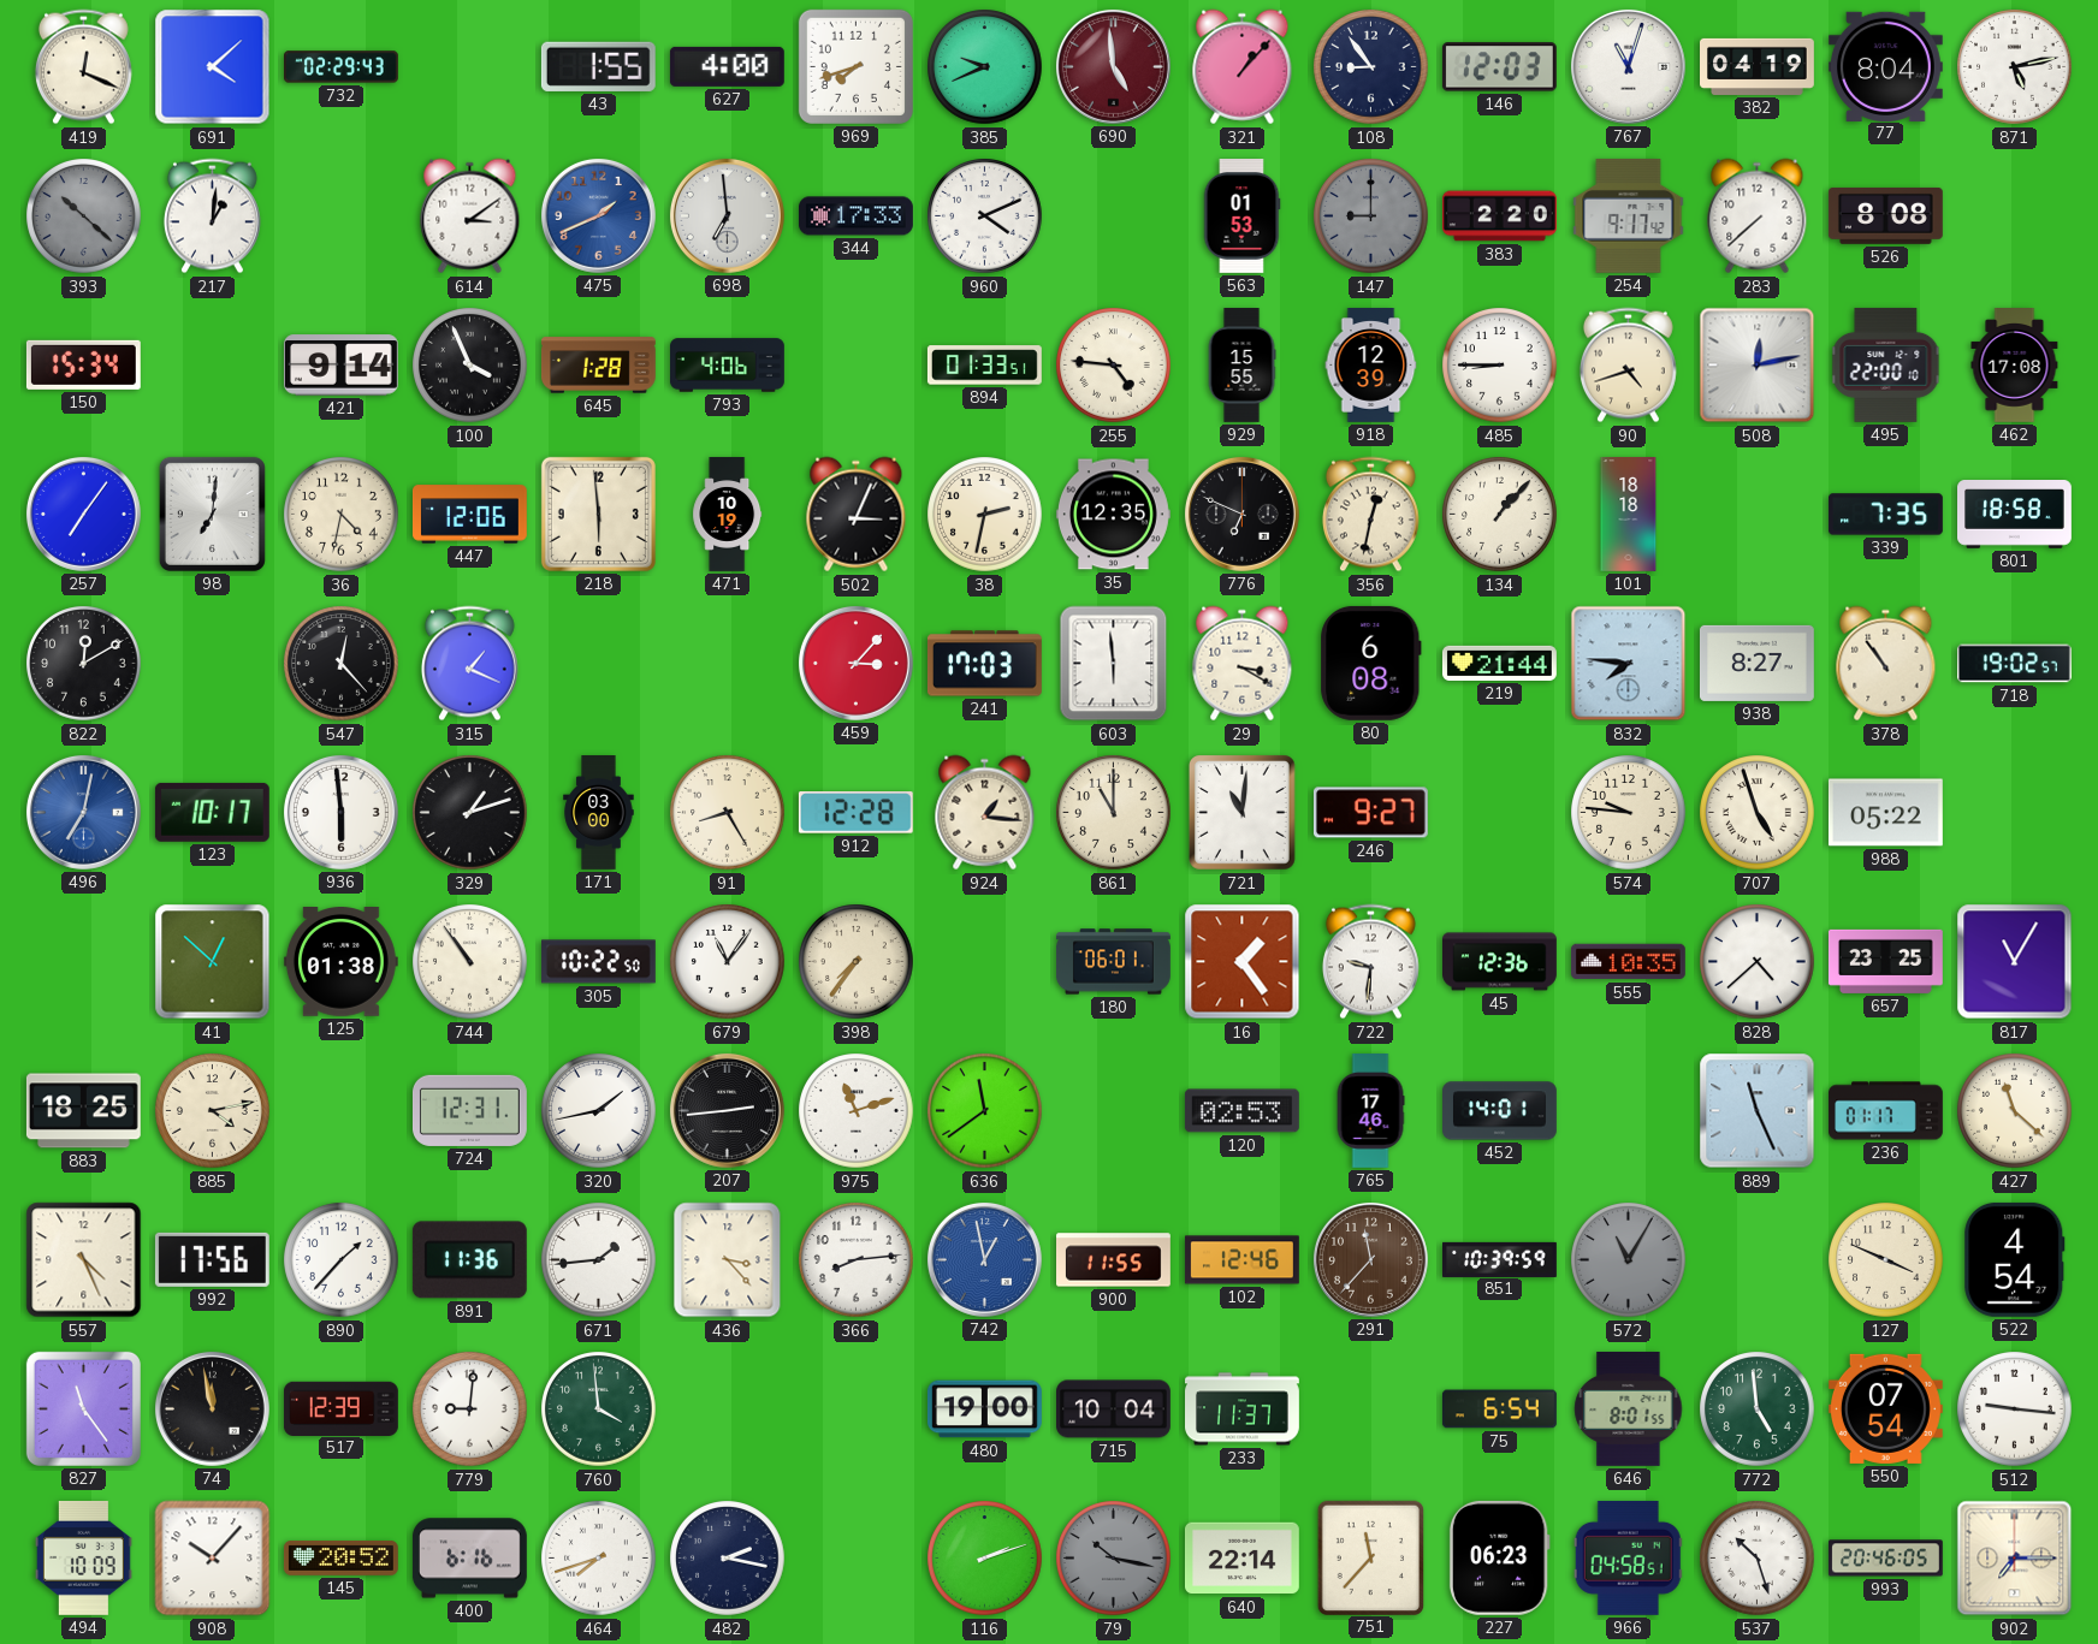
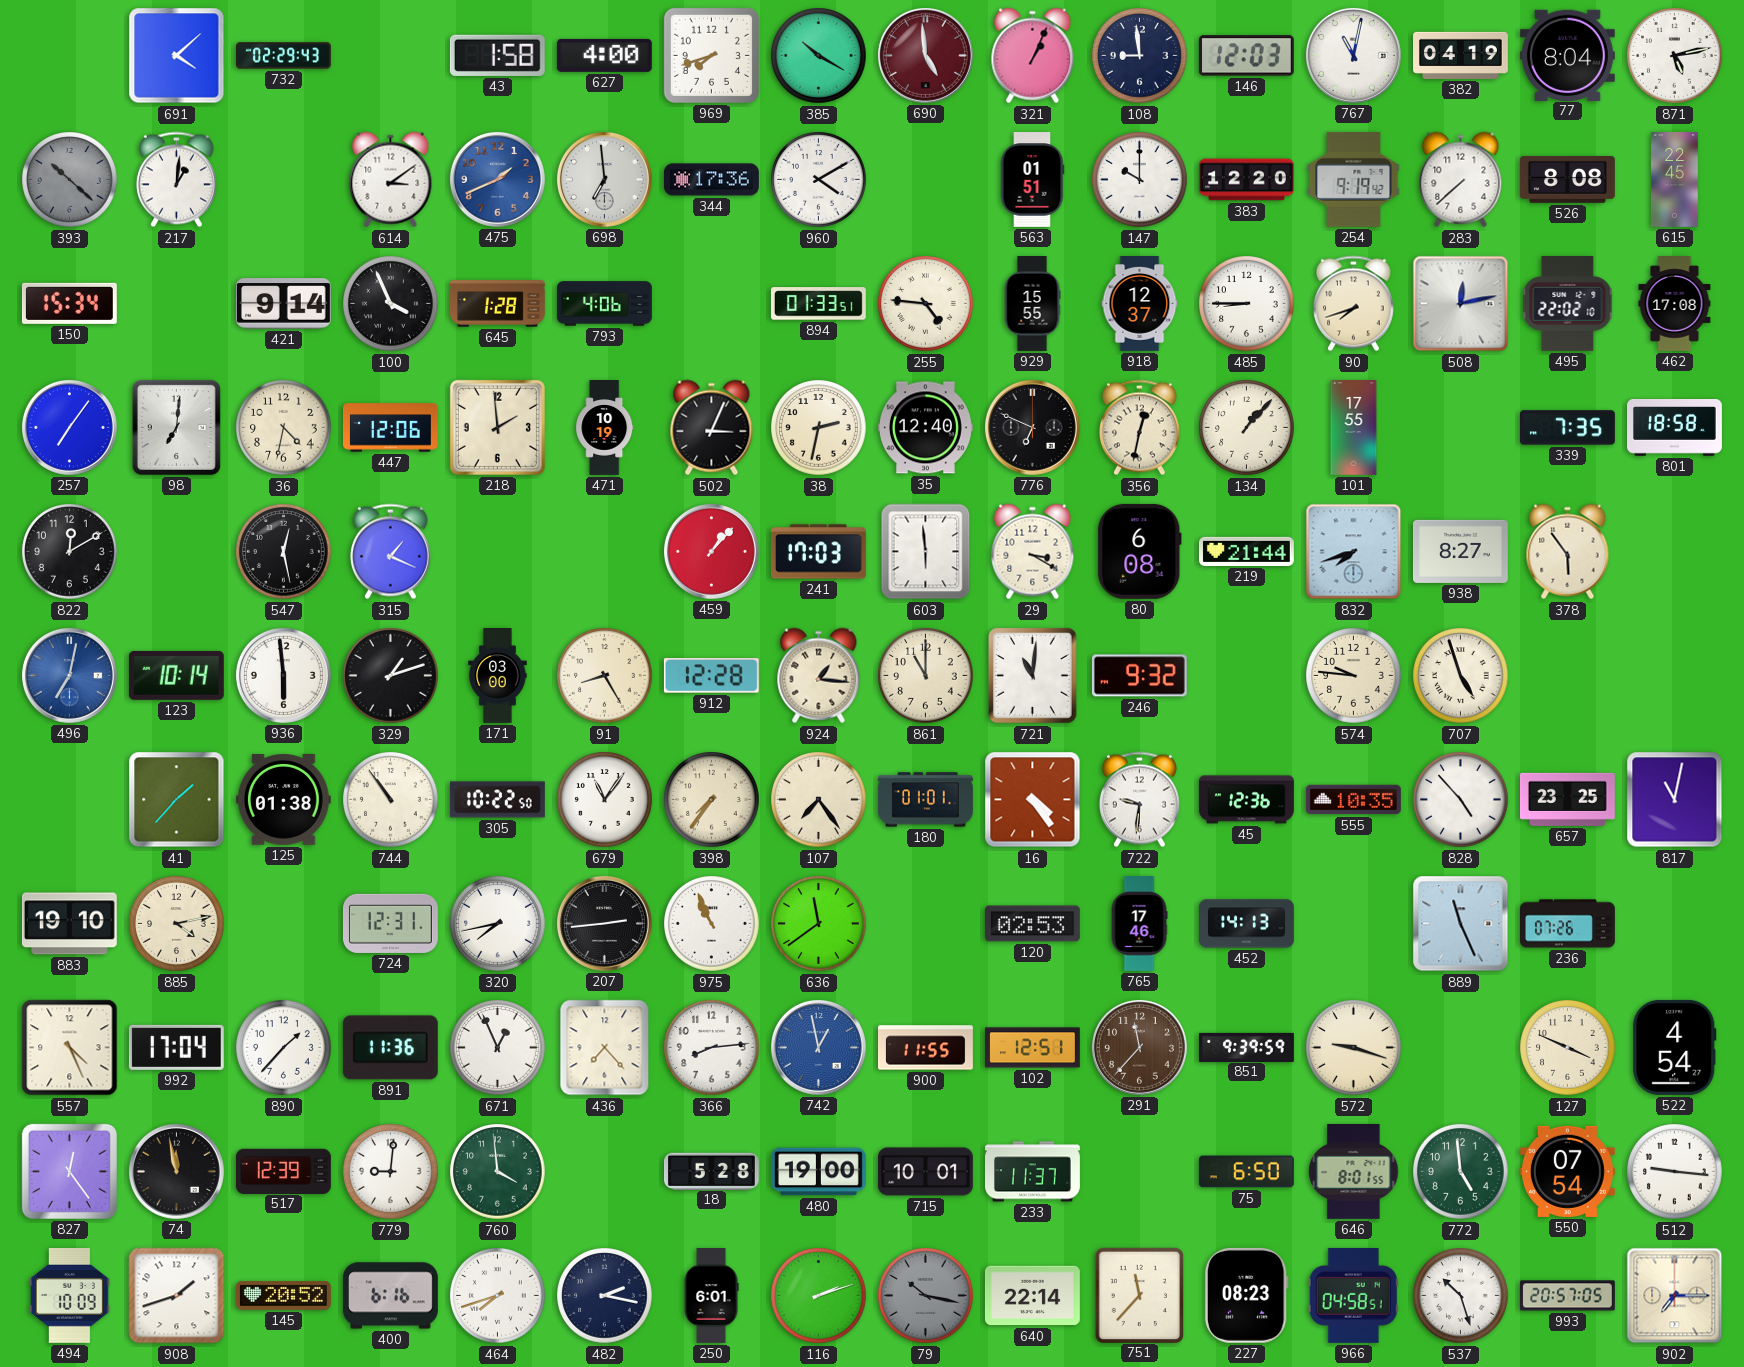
419: 12:19 -> none (83, 67)
43: 1:55 -> 1:58 (497, 55)
385: 9:41 -> 10:20 (819, 56)
321: 1:07 -> 1:04 (1033, 56)
108: 8:54 -> 8:59 (1140, 56)
767: 11:03 -> 11:02 (1353, 55)
344: 17:33 -> 17:36 (712, 180)
960: 4:11 -> 4:10 (819, 180)
563: 01:53 -> 01:51 (1032, 180)
147: 9:00 -> 10:00 (1140, 180)
147 dial: grey -> white (1140, 180)
383: 2:20 -> 12:20 (1247, 180)
254: 9:17 -> 9:19 (1354, 179)
615: none -> 22:45 (1675, 180)
918: 12:39 -> 12:37 (1140, 304)
90: 4:42 -> 7:42 (1353, 304)
495: 22:00 -> 22:02 (1568, 303)
218: 5:59 -> 1:59 (497, 427)
35: 12:35 -> 12:40 (926, 428)
101: 18:18 -> 17:55 (1354, 428)
547: 12:23 -> 12:28 (284, 552)
459: 3:07 -> 1:07 (711, 551)
832: 7:46 -> 7:42 (1354, 552)
378: 10:54 -> 5:54 (1568, 552)
718: 19:02 -> none (2015, 664)
123: 10:17 -> 10:14 (176, 675)
246: 9:27 -> 9:32 (1139, 676)
988: 05:22 -> none (1885, 813)
41: 12:52 -> 1:37 (177, 800)
107: none -> 7:24 (819, 800)
180: 06:01 -> 01:01 (926, 800)
16: 1:24 -> 4:24 (1033, 800)
828: 4:38 -> 4:53 (1461, 800)
817: 11:05 -> 11:02 (1675, 800)
883: 18:25 -> 19:10 (69, 924)
320: 1:43 -> 7:43 (498, 924)
975: 11:12 -> 10:56 (712, 924)
452: 14:01 -> 14:13 (1247, 924)
236: 01:17 -> 07:26 (1568, 924)
427: 11:22 -> none (2015, 1111)
992: 17:56 -> 17:04 (176, 1047)
671: 1:44 -> 12:56 (498, 1048)
436: 3:23 -> 7:23 (605, 1048)
102: 12:46 -> 12:51 (1032, 1048)
851: 10:39 -> 9:39 (1247, 1047)
572: 11:05 -> 9:18 (1354, 1048)
572 dial: grey -> cream (1354, 1048)
827: 11:24 -> 12:24 (69, 1171)
18: none -> 5:28 (711, 1171)
715: 10:04 -> 10:01 (926, 1172)
75: 6:54 -> 6:50 (1246, 1172)
908: 10:07 -> 1:42 (177, 1296)
250: none -> 6:01 (711, 1296)
227: 06:23 -> 08:23 (1246, 1295)
993: 20:46 -> 20:57 (1567, 1296)
